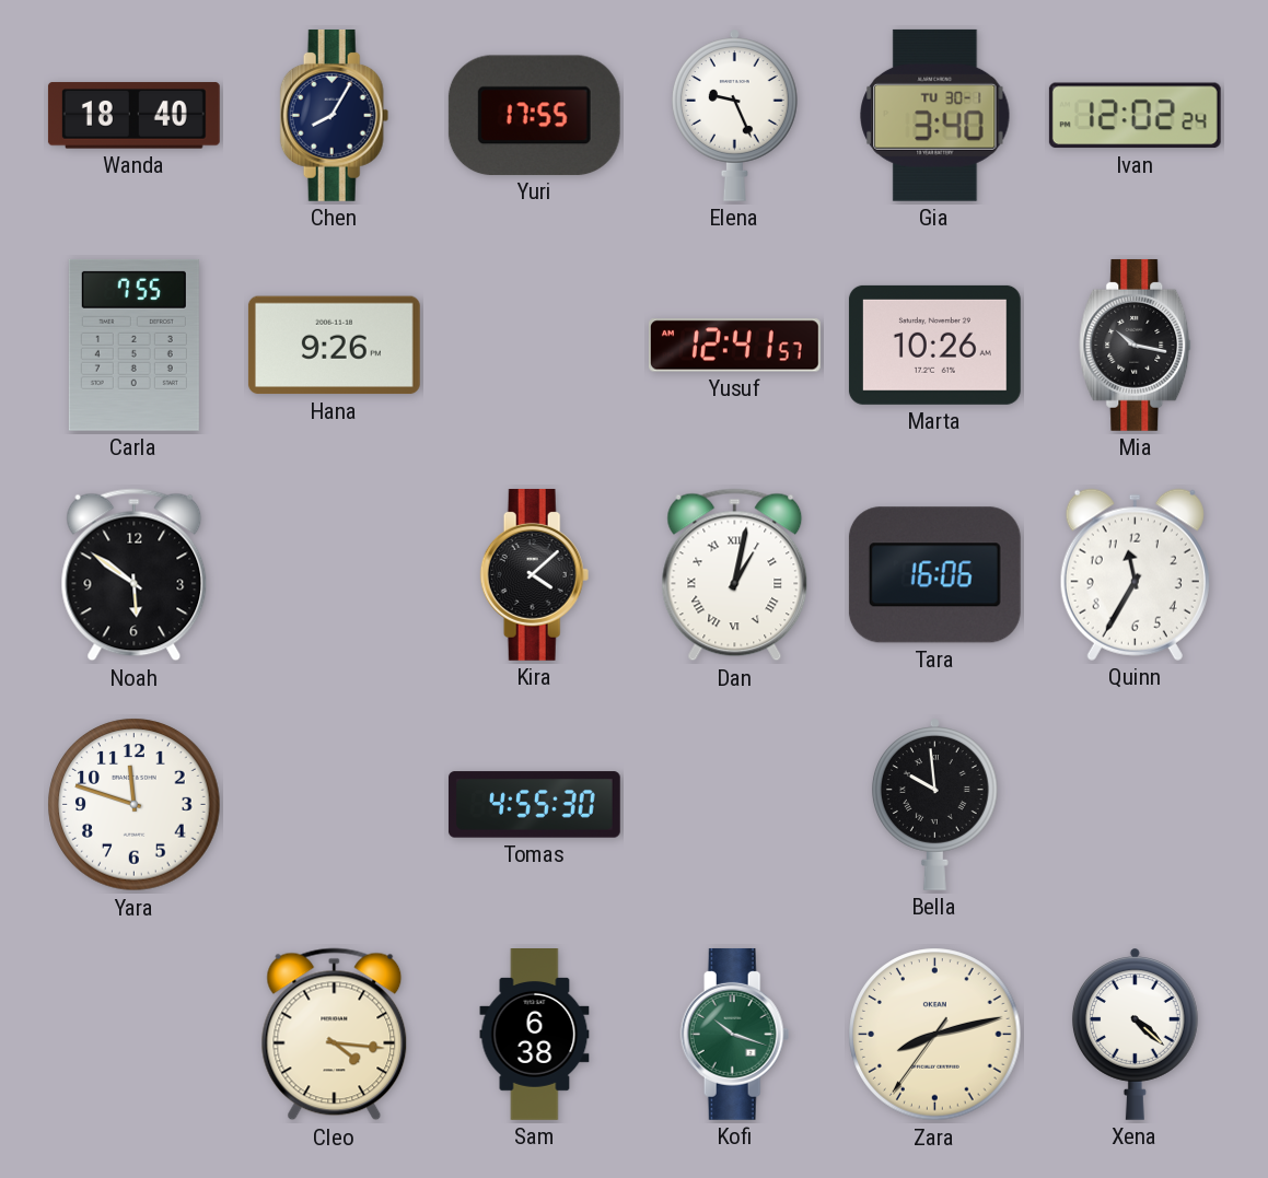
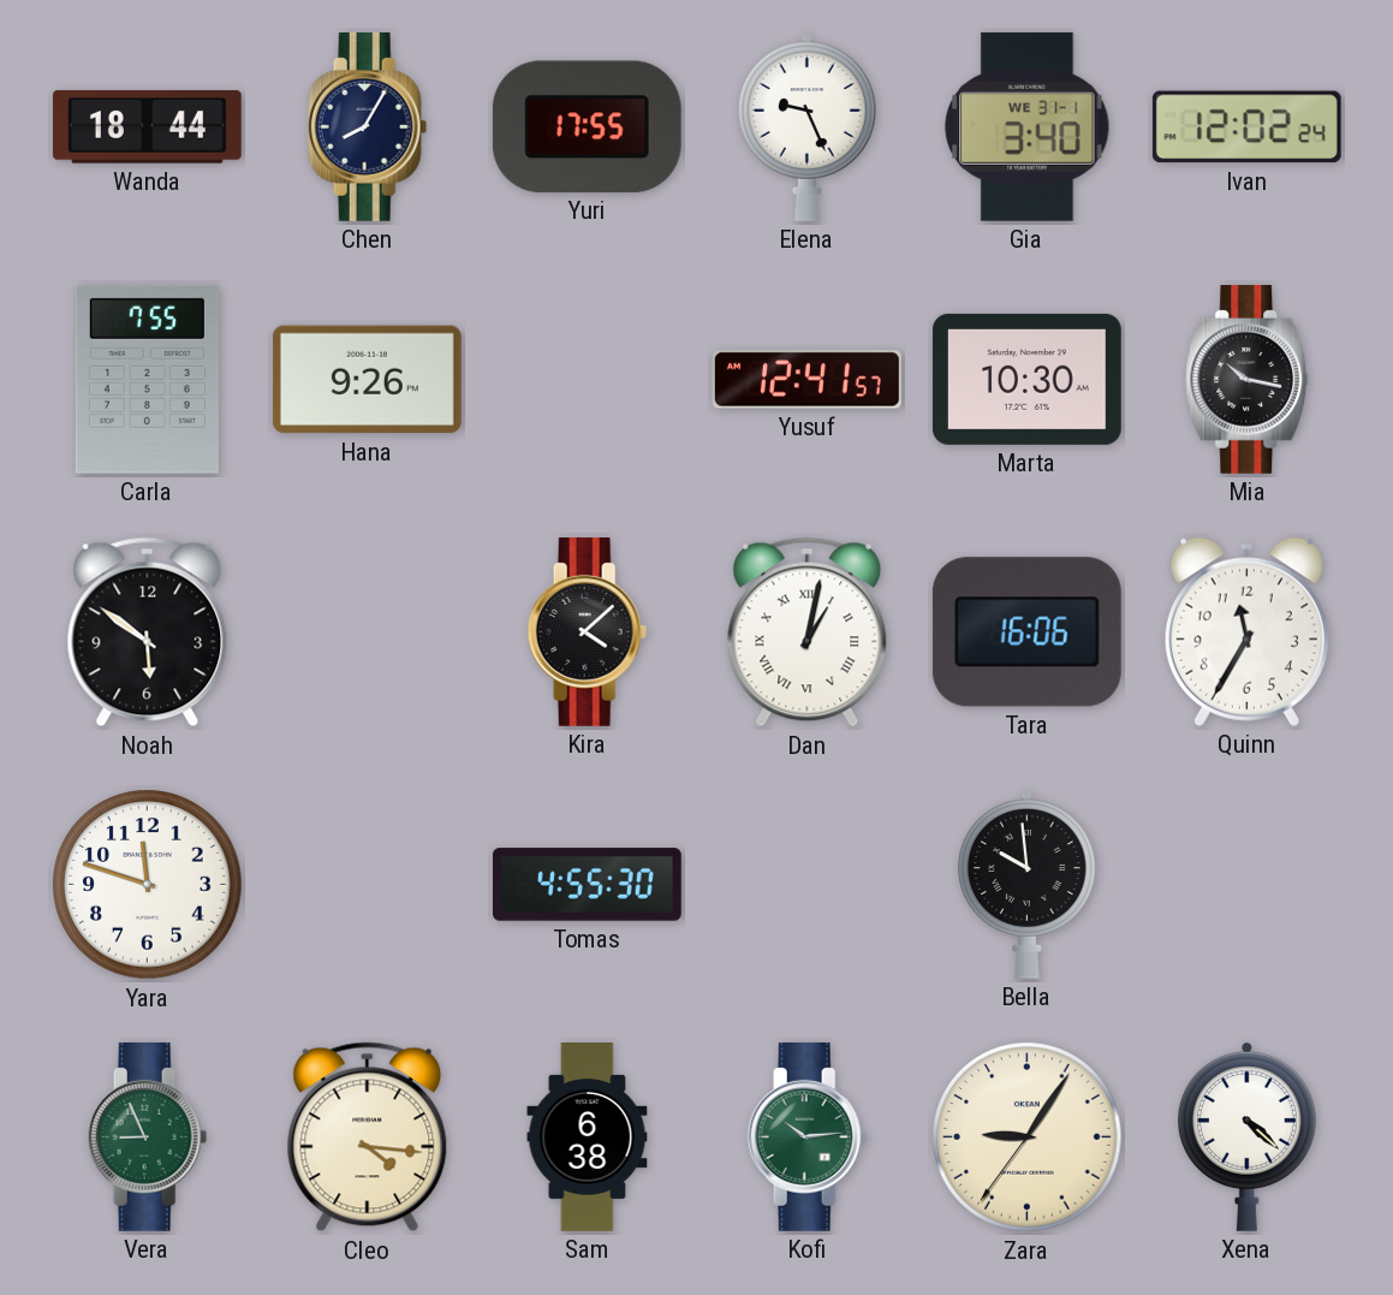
Wanda: 18:40 -> 18:44 (147, 127)
Gia date: TU 30-1 -> WE 31-1 (1028, 126)
Marta: 10:26 -> 10:30 (1026, 379)
Vera: none -> 8:56 (148, 1136)
Kofi: 10:18 -> 10:14 (808, 1136)
Zara: 8:12 -> 9:05 (1028, 1137)
